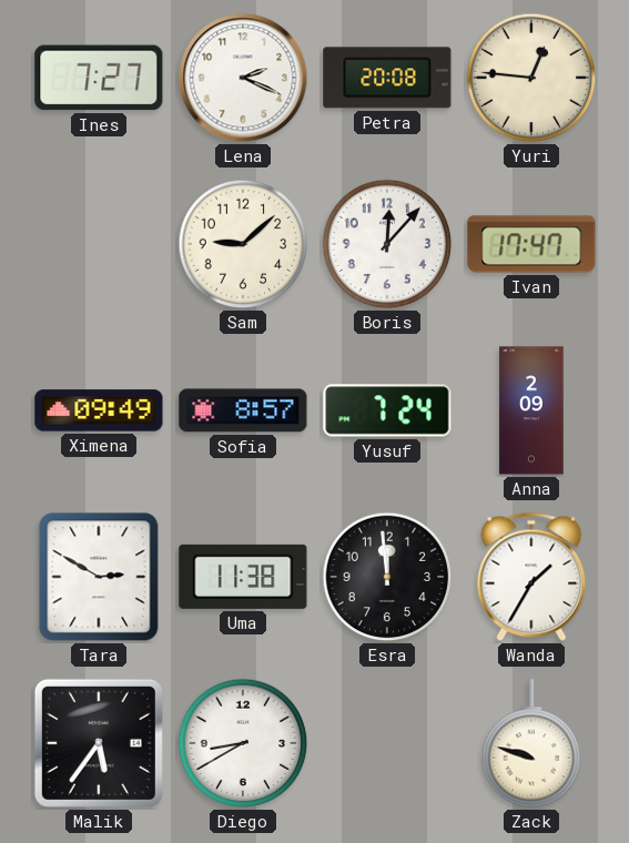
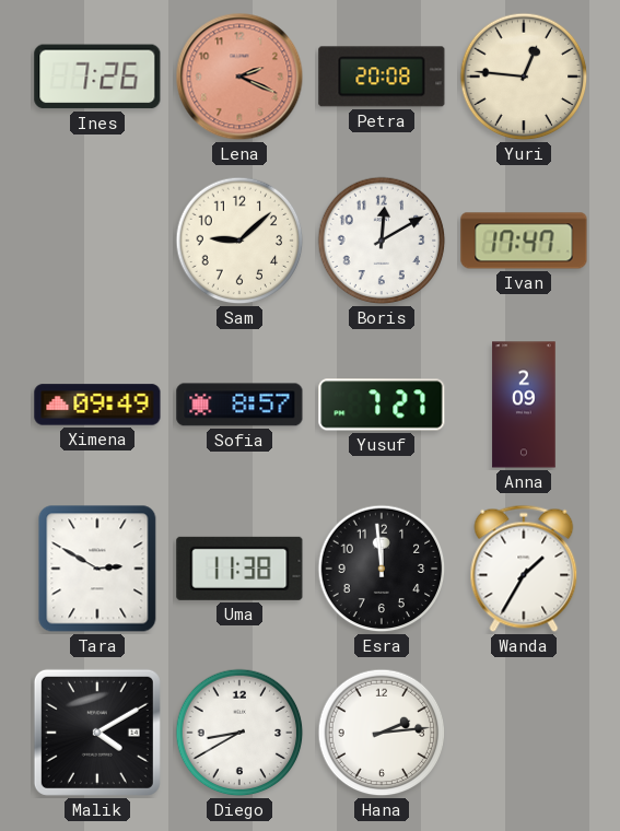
Ines: 7:27 -> 7:26 (97, 77)
Lena dial: white -> salmon (239, 77)
Boris: 12:07 -> 12:10 (382, 241)
Yusuf: 7:24 -> 7:27 (382, 405)
Malik: 5:36 -> 4:10 (97, 733)
Hana: none -> 2:14 (382, 733)
Zack: 9:48 -> none (531, 743)
